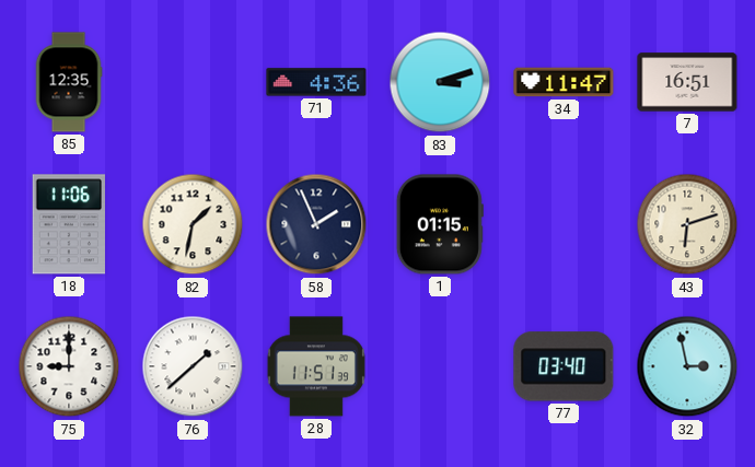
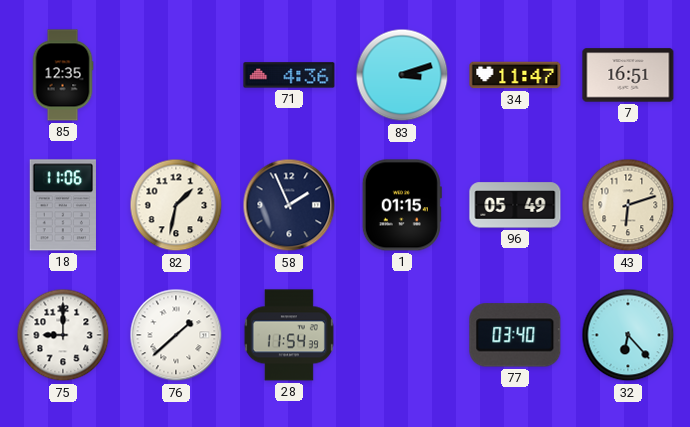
96: none -> 05:49 (515, 205)
28: 11:51 -> 11:54 (289, 335)
32: 2:58 -> 6:23 (628, 335)
